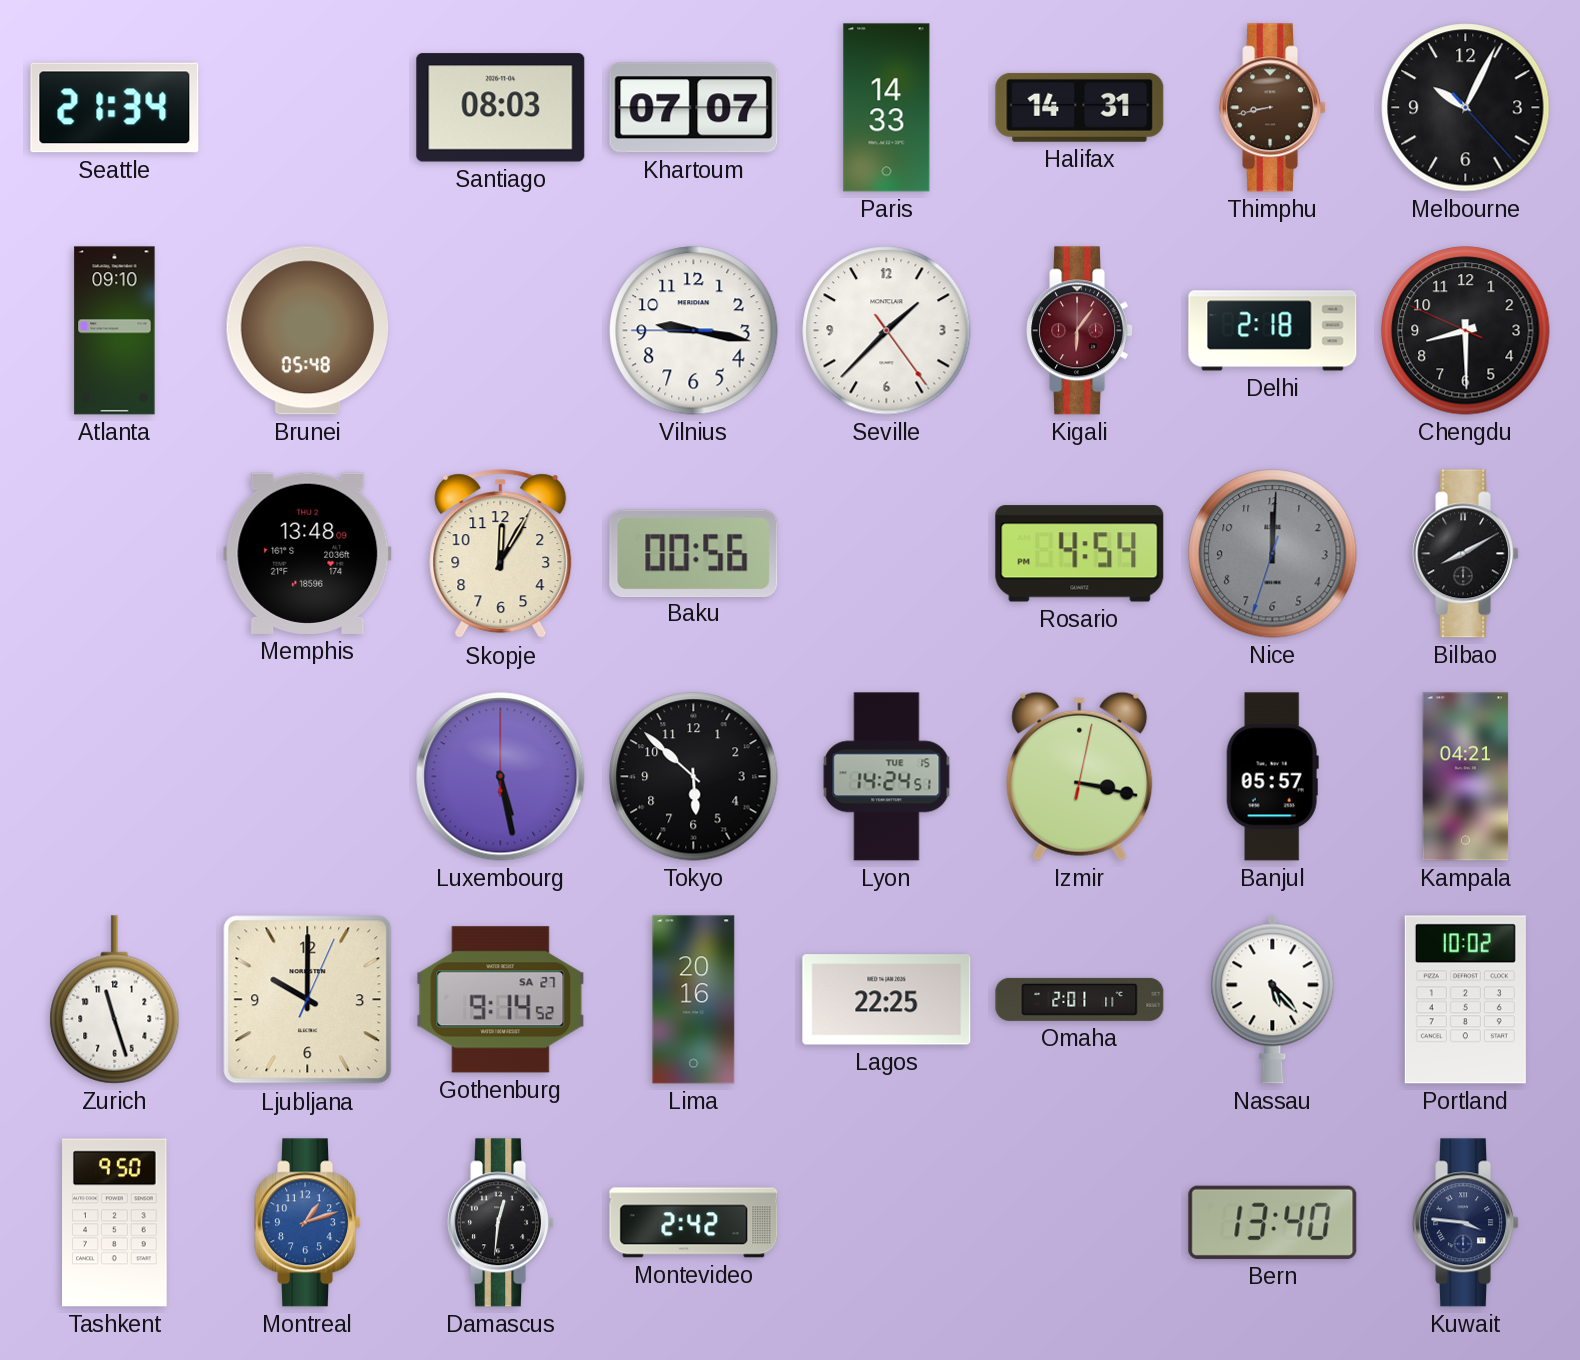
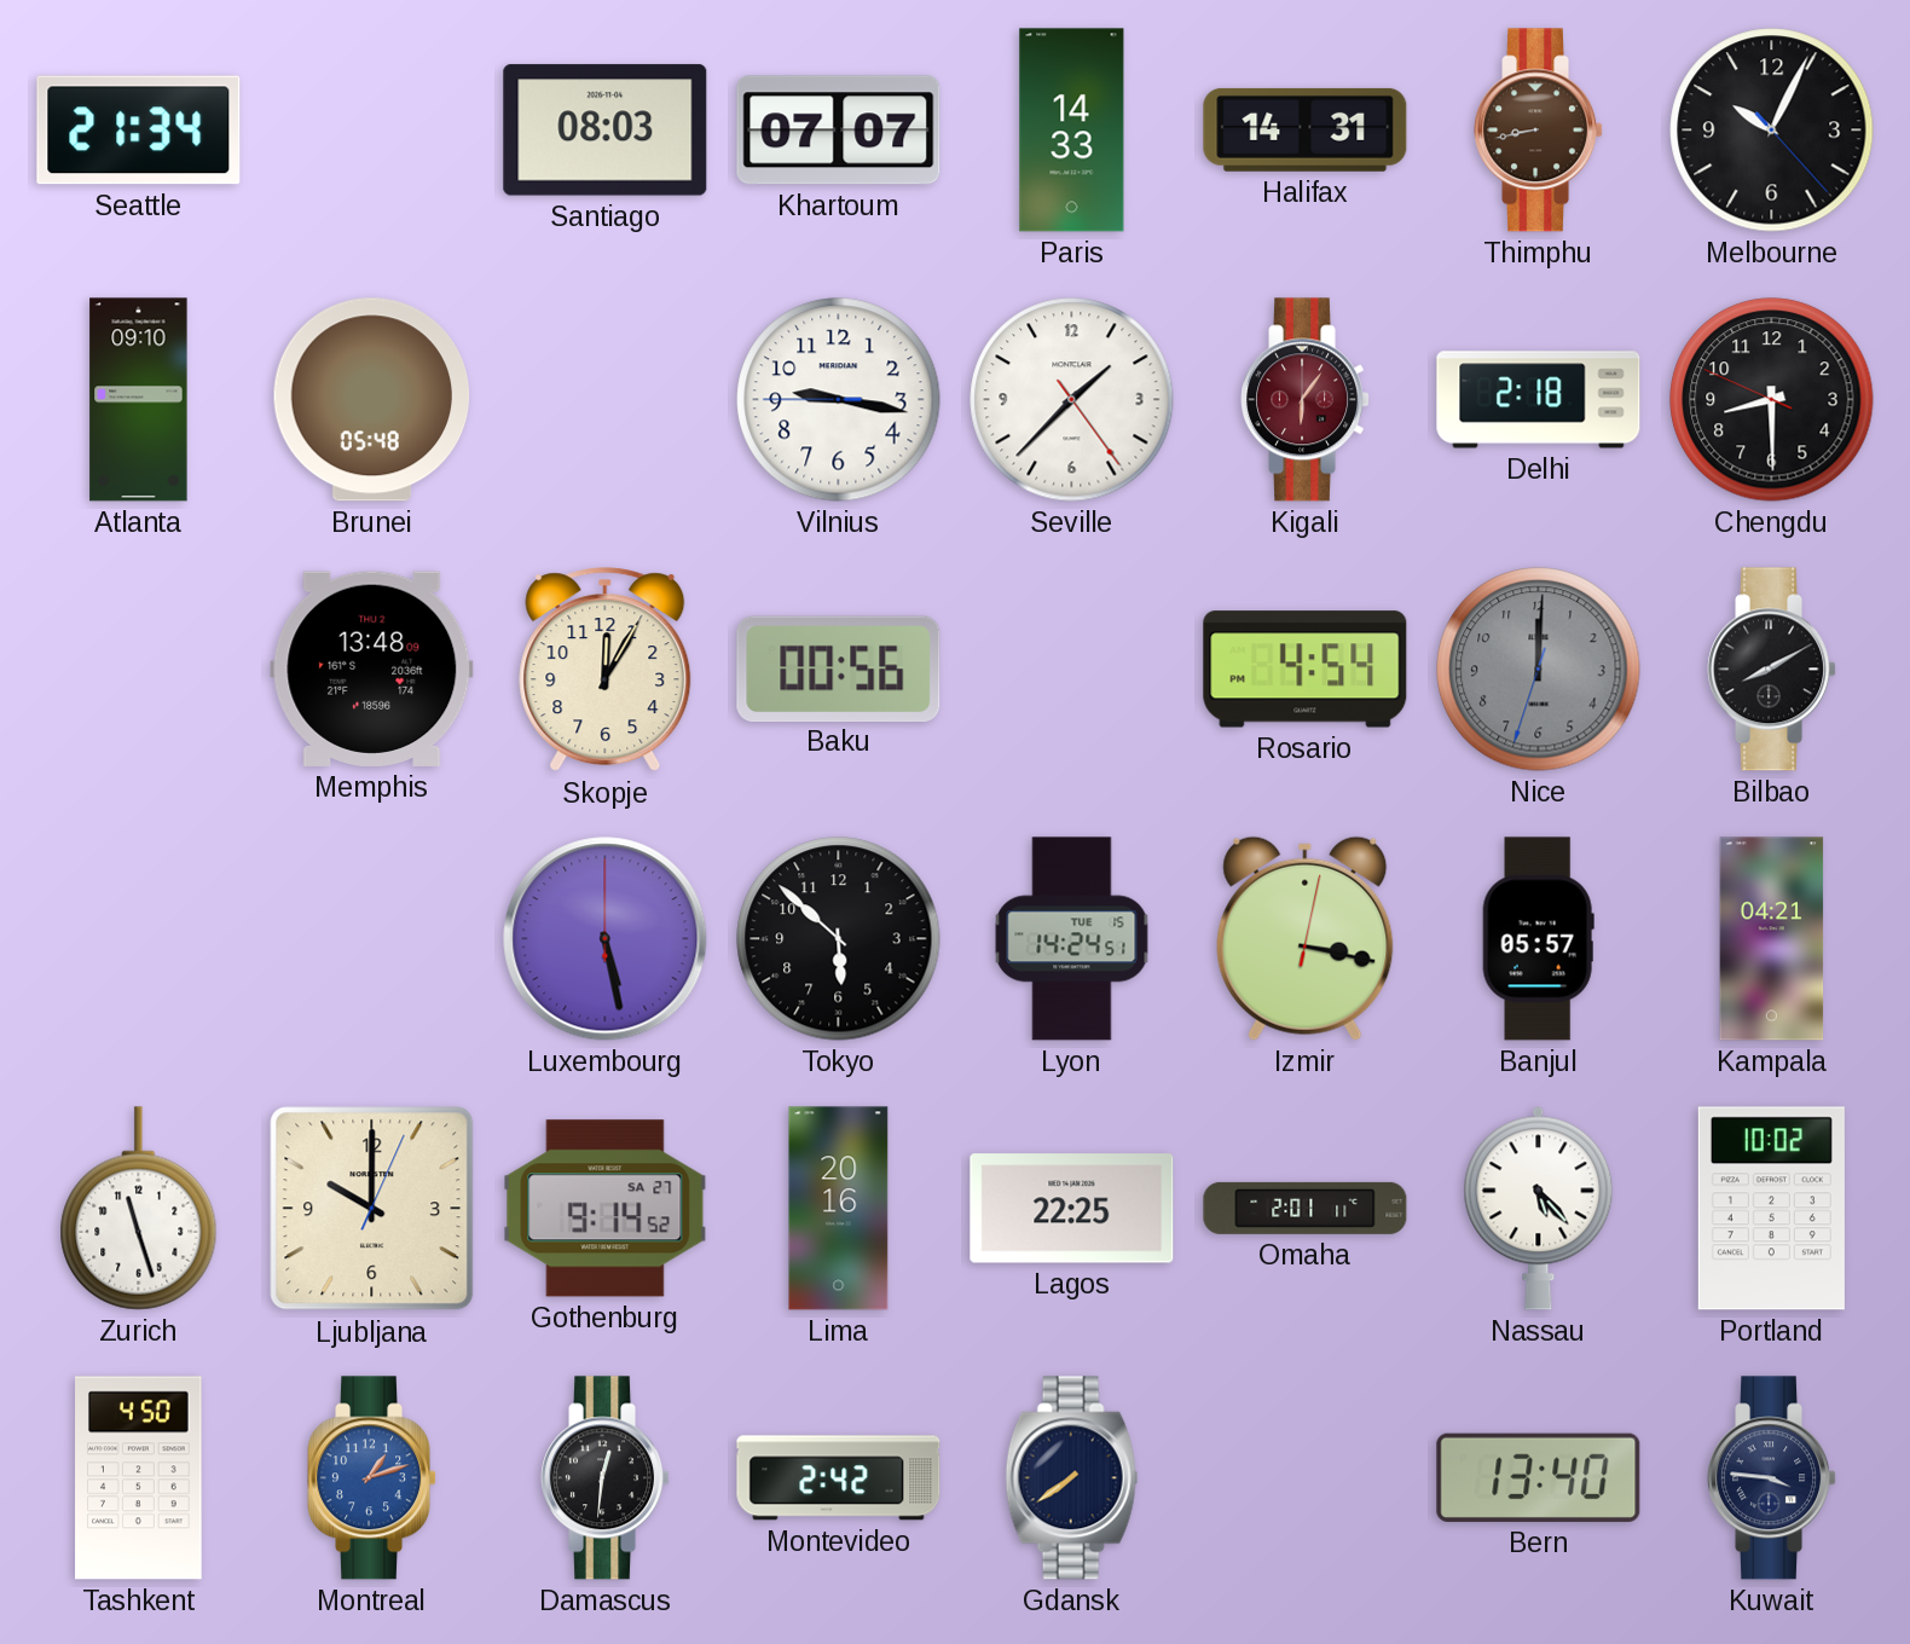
Tashkent: 9:50 -> 4:50 (139, 1478)
Gdansk: none -> 7:39 (1072, 1478)
